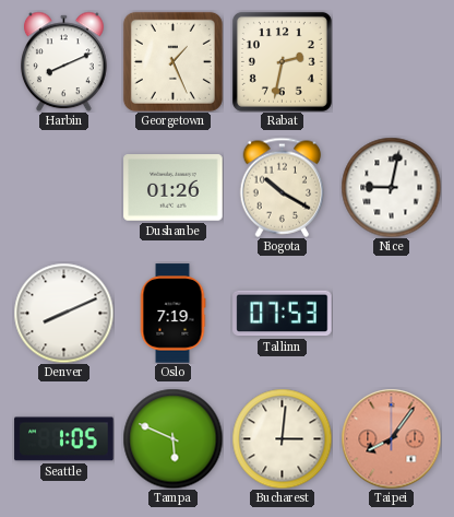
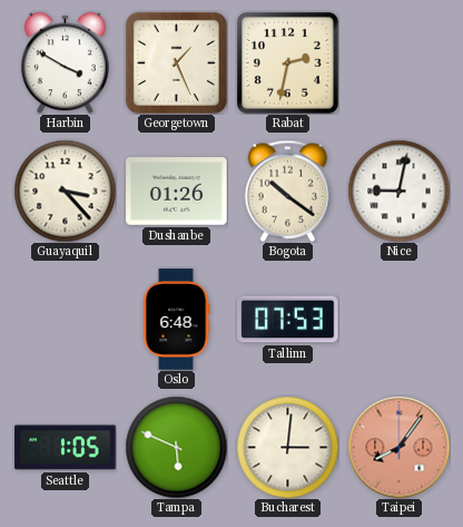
Harbin: 8:11 -> 3:50 (66, 62)
Guayaquil: none -> 3:23 (65, 191)
Bogota: 10:20 -> 10:21 (288, 191)
Denver: 8:11 -> none (63, 313)
Oslo: 7:19 -> 6:48 (176, 320)
